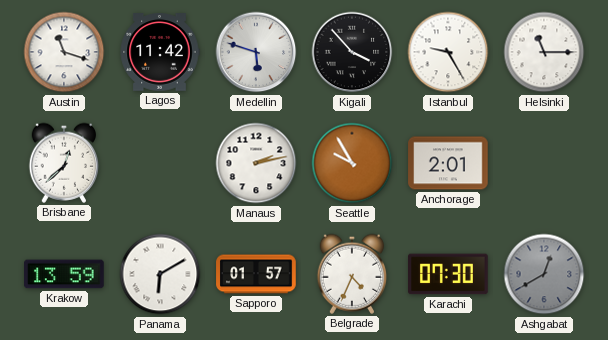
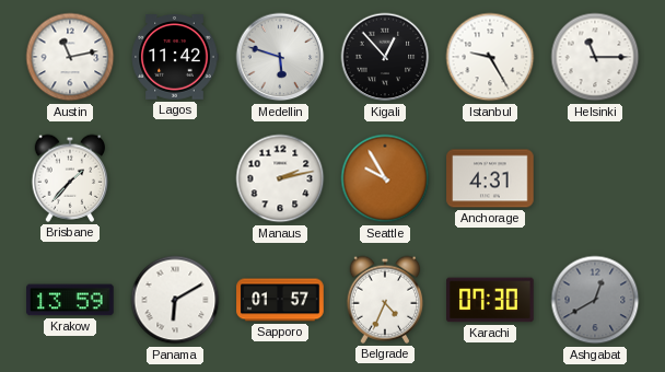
Austin: 11:18 -> 11:13 (70, 57)
Kigali: 3:53 -> 12:53 (385, 57)
Brisbane: 12:38 -> 1:37 (70, 178)
Anchorage: 2:01 -> 4:31 (490, 178)
